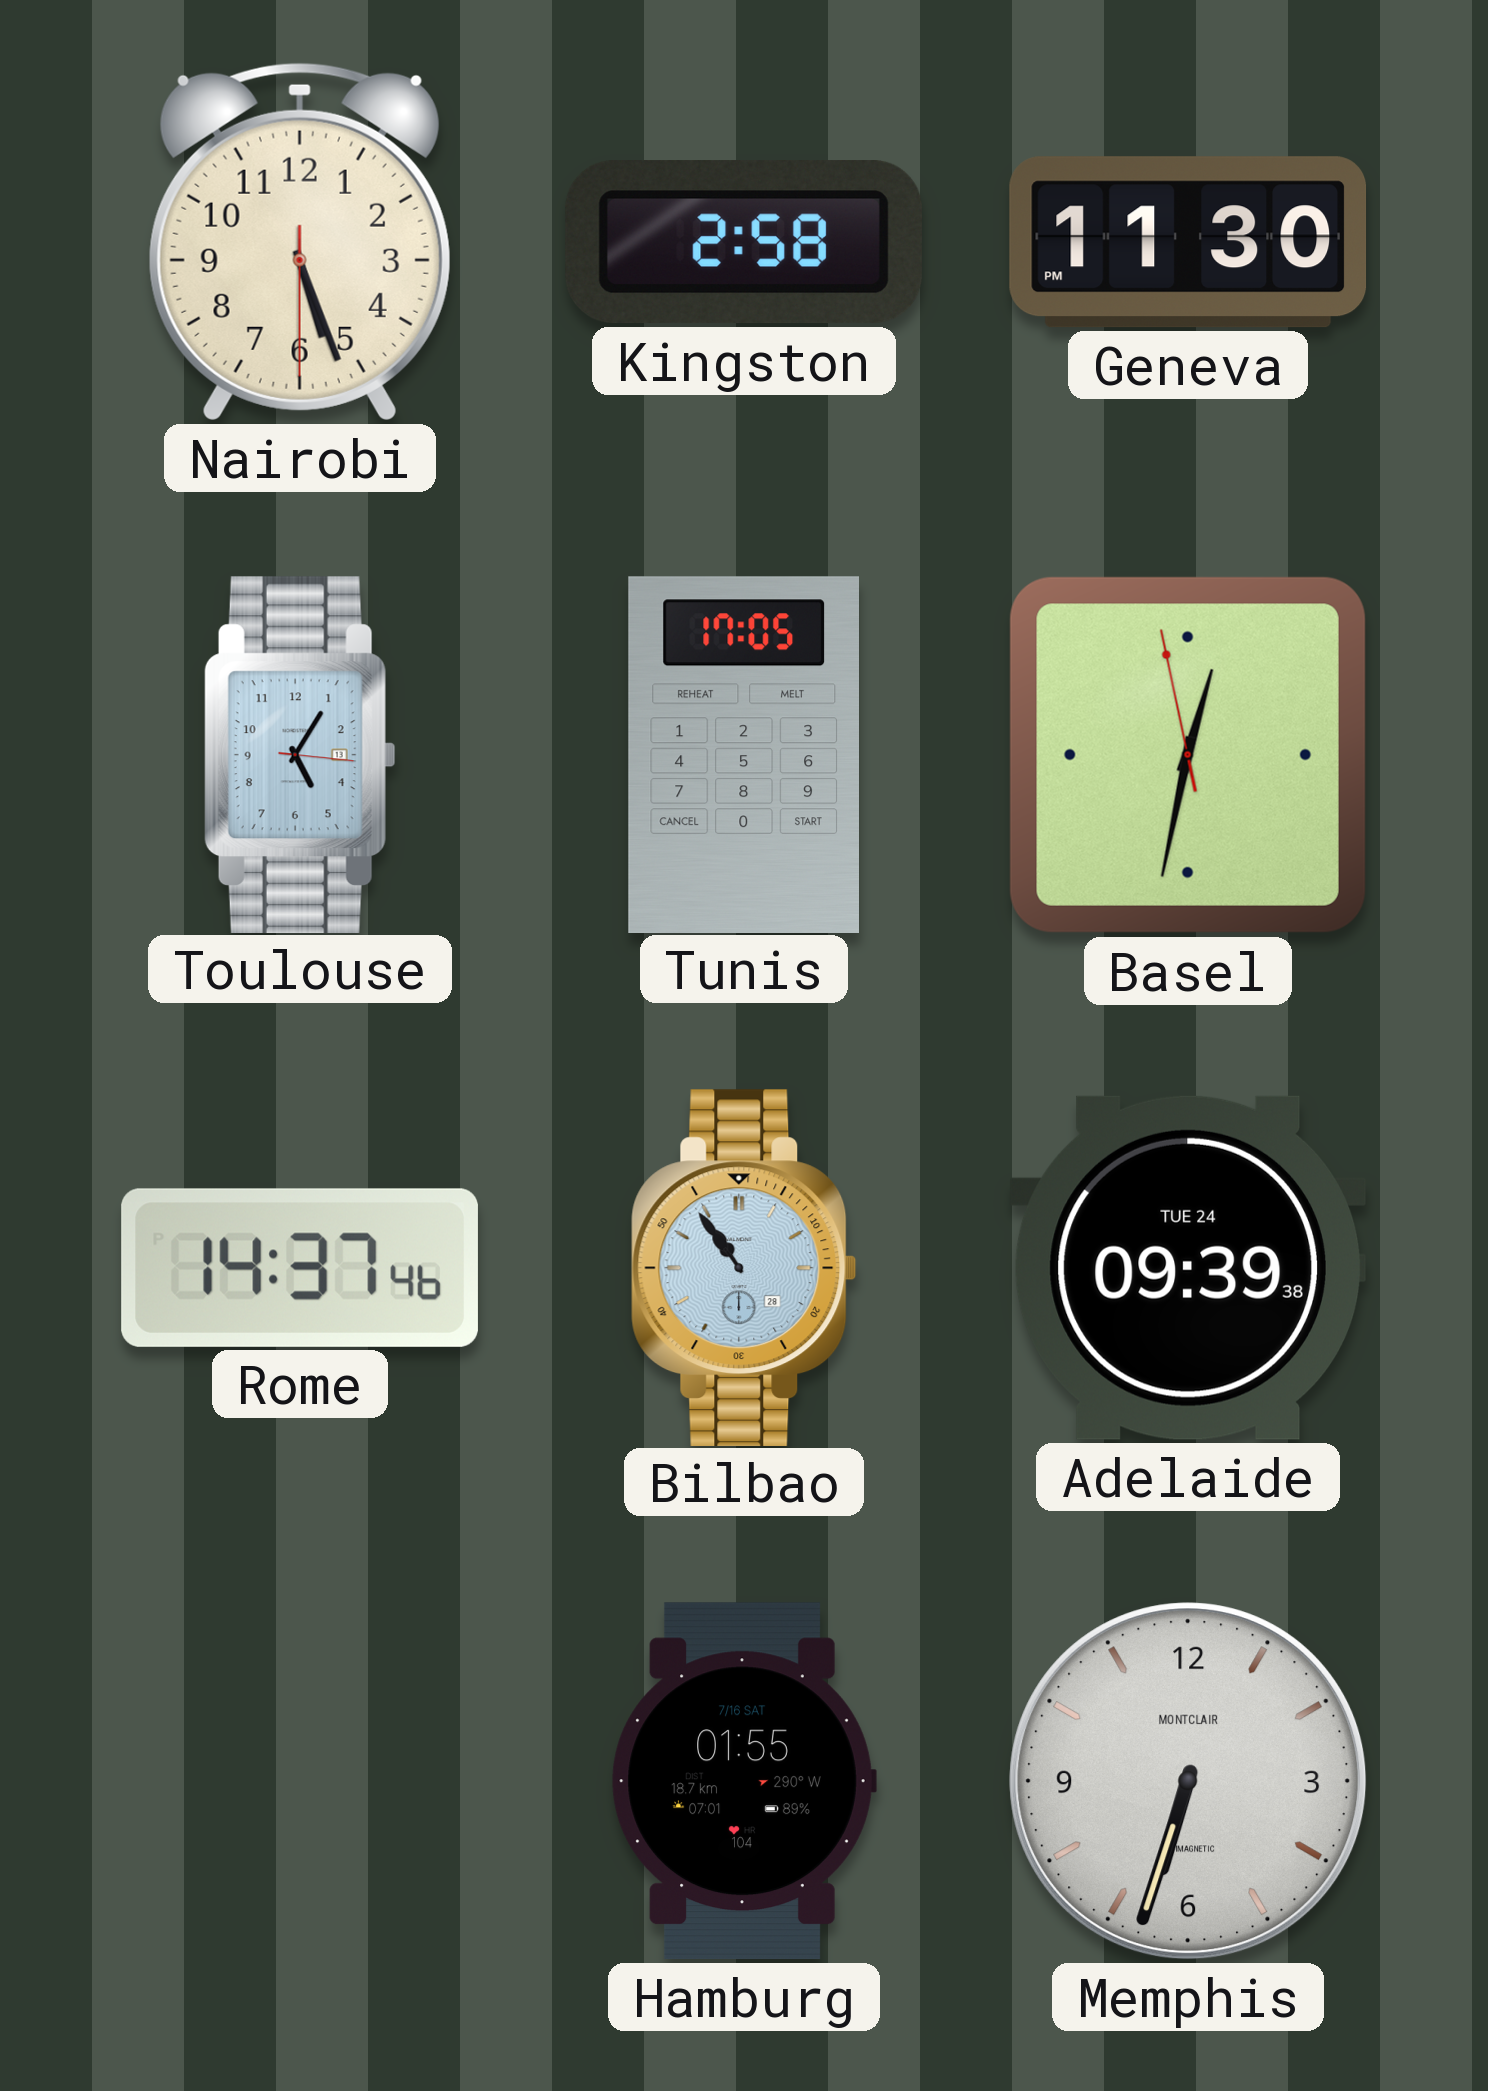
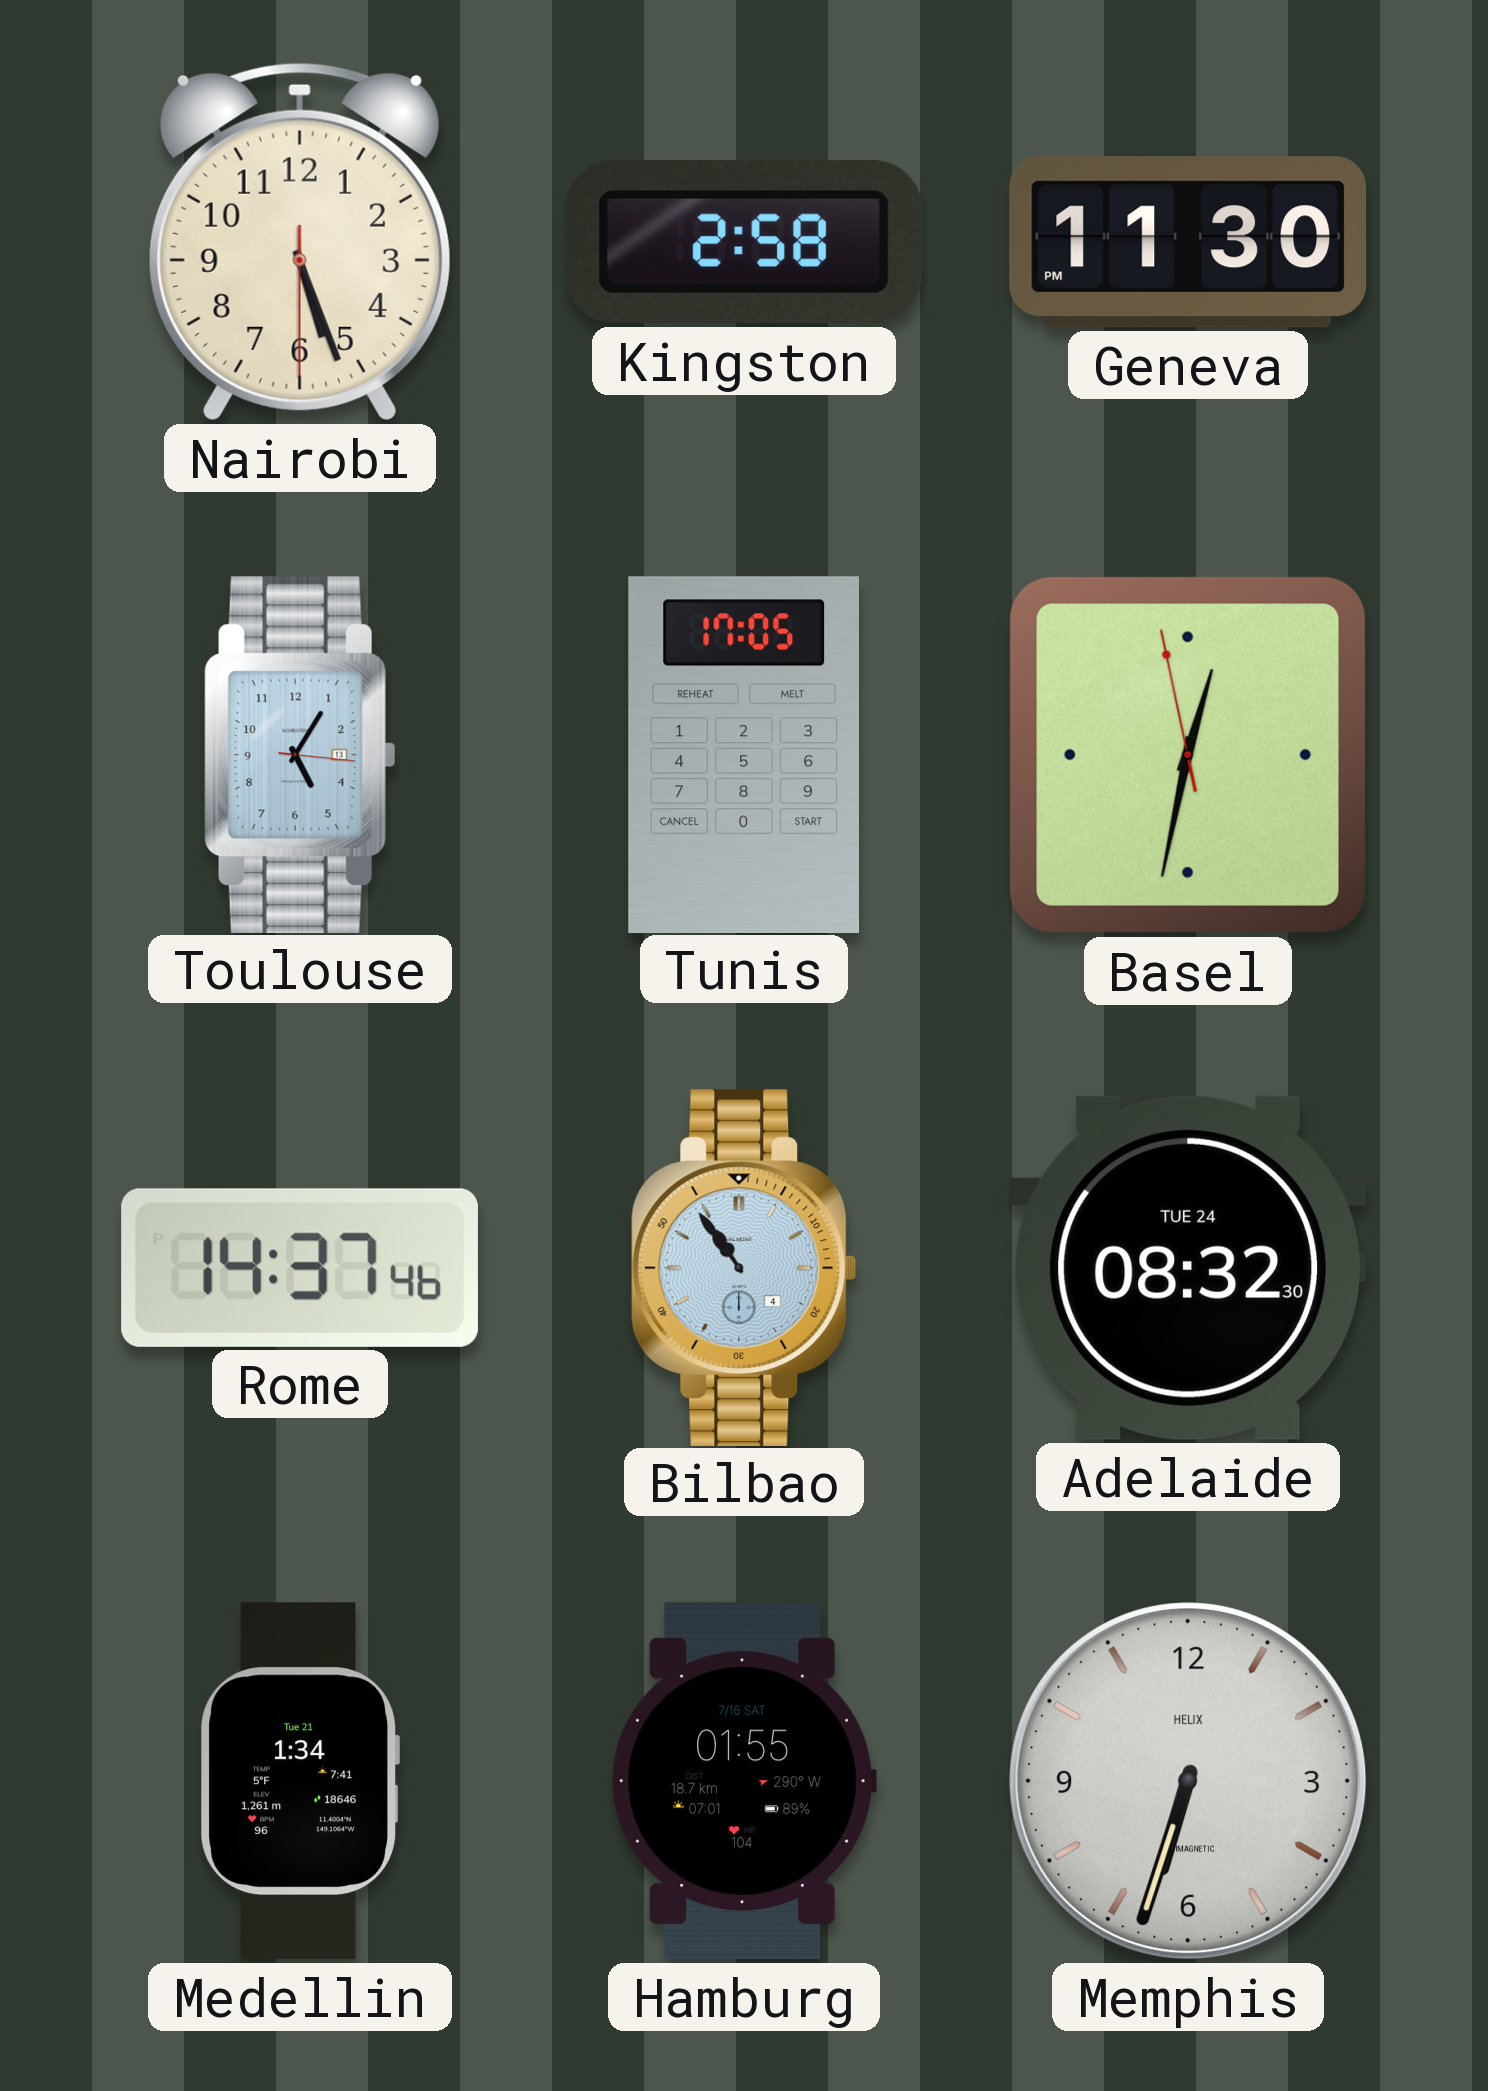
Bilbao date: 28 -> 4 (744, 1267)
Adelaide: 09:39 -> 08:32 (1188, 1268)
Medellin: none -> 1:34 (300, 1781)
Memphis brand: MONTCLAIR -> HELIX (1188, 1781)
